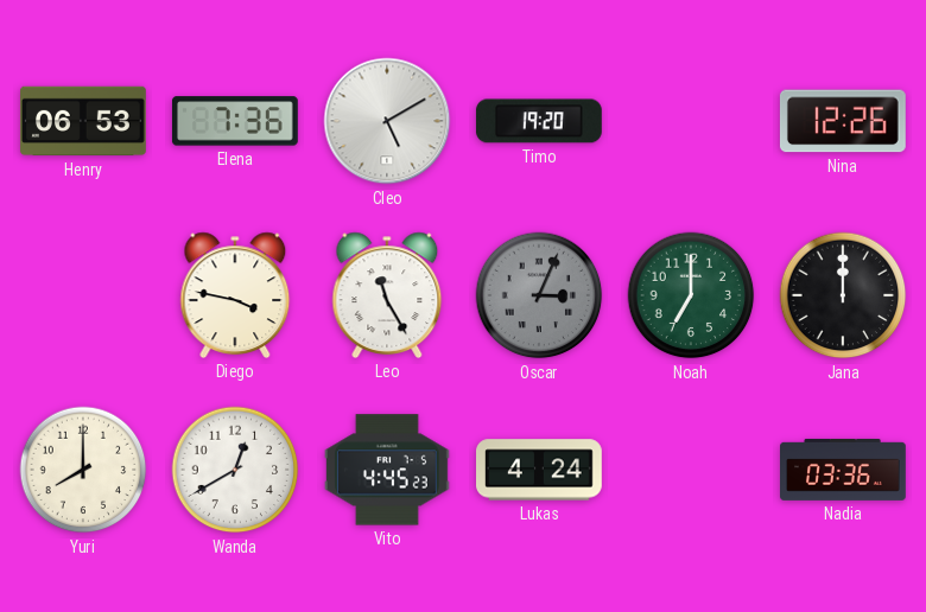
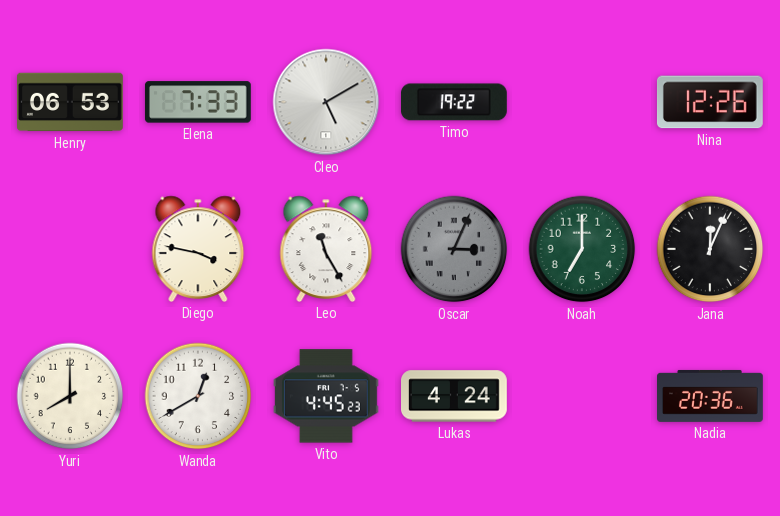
Elena: 7:36 -> 7:33 (198, 102)
Timo: 19:20 -> 19:22 (454, 102)
Jana: 12:00 -> 12:04 (710, 249)
Nadia: 03:36 -> 20:36 (711, 396)
